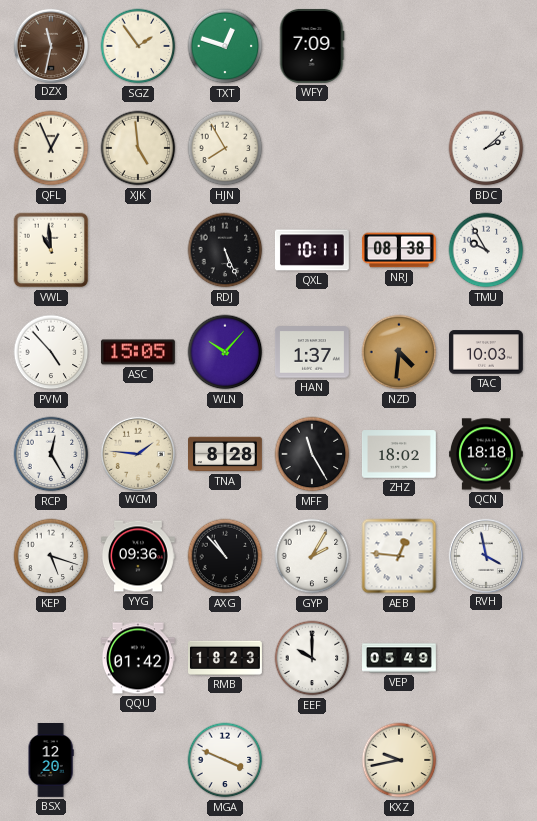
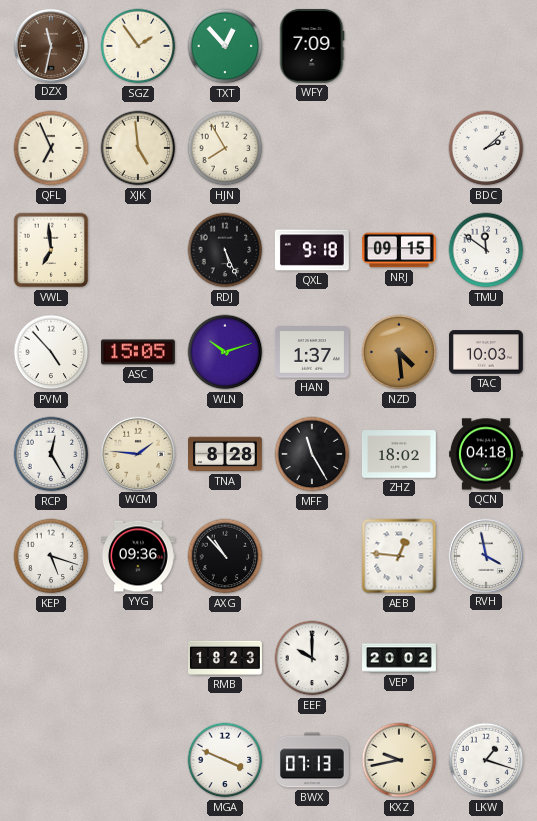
TXT: 12:48 -> 12:53 (225, 46)
QFL: 12:56 -> 6:56 (51, 148)
VWL: 10:59 -> 6:59 (51, 250)
QXL: 10:11 -> 9:18 (312, 250)
NRJ: 08:38 -> 09:15 (399, 250)
TMU: 9:55 -> 11:51 (486, 250)
WLN: 10:07 -> 10:12 (225, 352)
NZD: 4:31 -> 4:29 (399, 352)
QCN: 18:18 -> 04:18 (486, 454)
GYP: 2:05 -> none (312, 556)
QQU: 01:42 -> none (138, 658)
VEP: 05:49 -> 20:02 (400, 658)
BSX: 12:20 -> none (51, 761)
BWX: none -> 07:13 (313, 760)
LKW: none -> 1:18 (486, 760)
